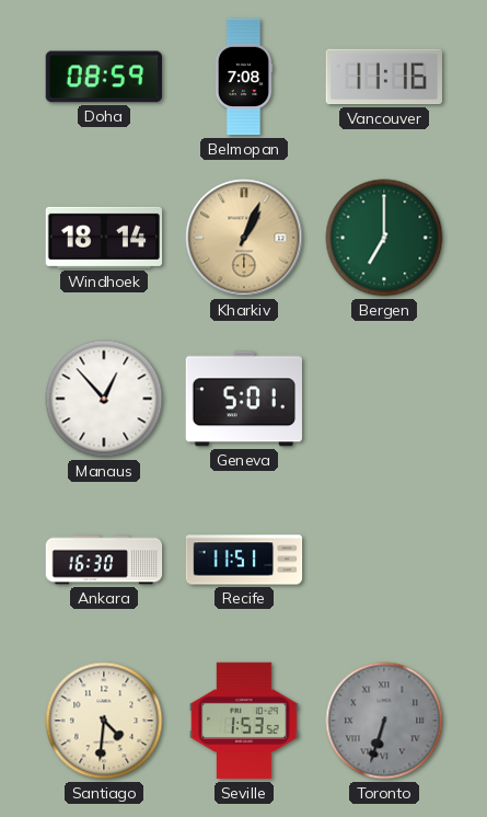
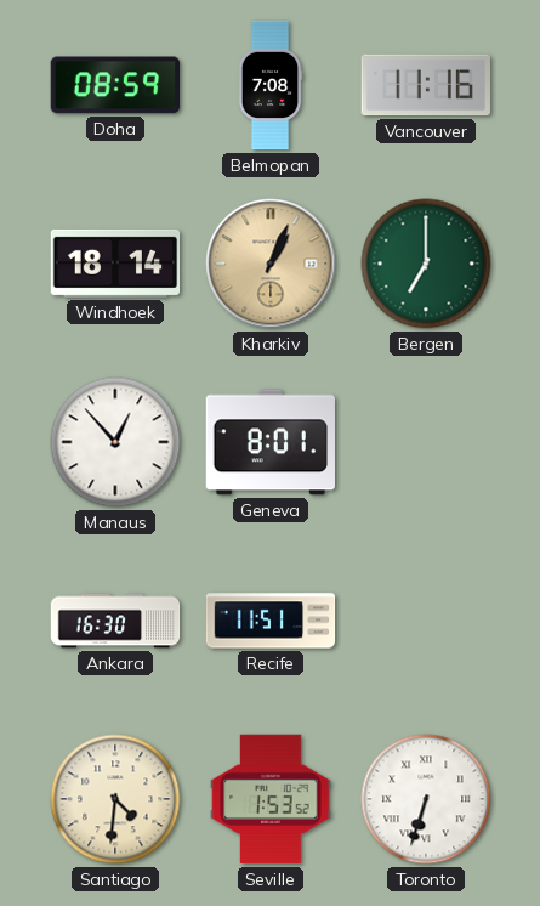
Geneva: 5:01 -> 8:01 (269, 442)
Toronto dial: grey -> white (426, 799)
